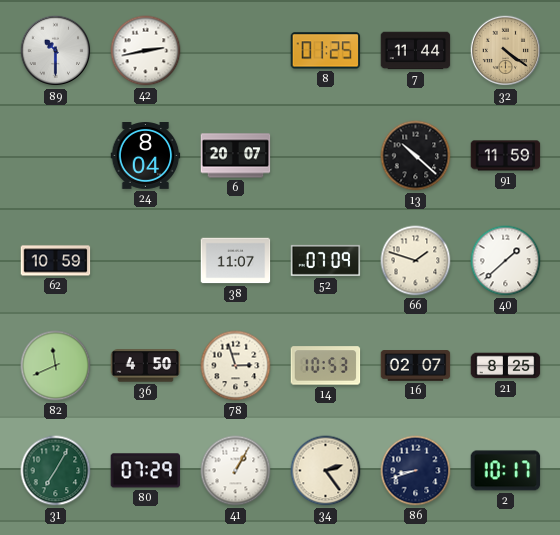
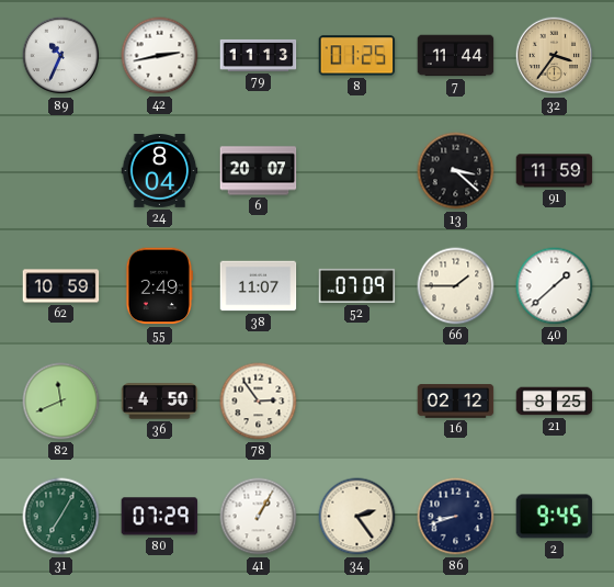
89: 10:30 -> 10:34 (61, 56)
79: none -> 11:13 (259, 55)
32: 4:21 -> 3:36 (555, 56)
13: 10:22 -> 3:22 (456, 171)
55: none -> 2:49 (158, 286)
66: 1:48 -> 1:45 (456, 286)
78: 2:57 -> 2:54 (259, 402)
14: 10:53 -> none (326, 366)
16: 02:07 -> 02:12 (456, 402)
2: 10:17 -> 9:45 (555, 517)
